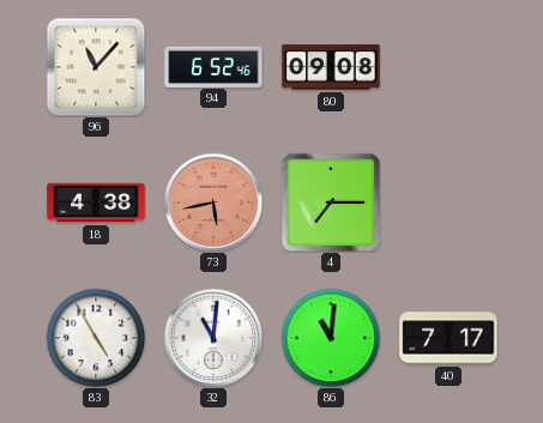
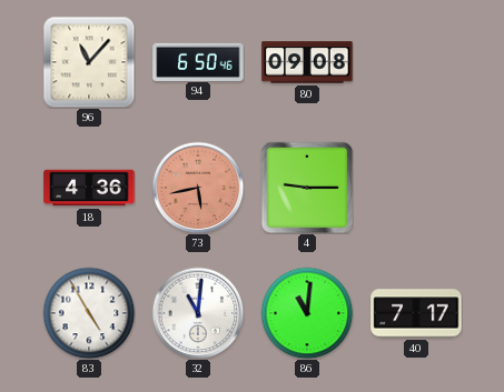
94: 6:52 -> 6:50 (198, 61)
18: 4:38 -> 4:36 (89, 188)
4: 7:15 -> 9:15 (307, 188)
